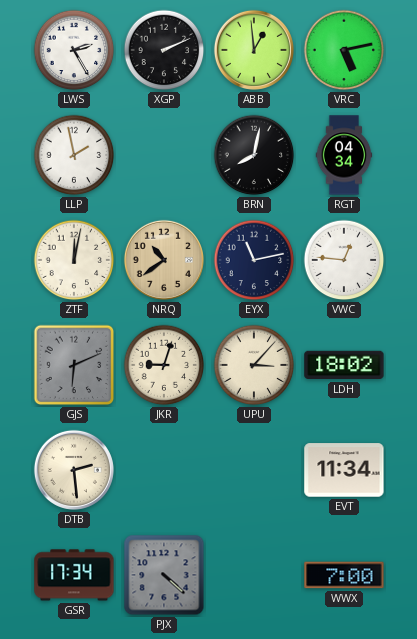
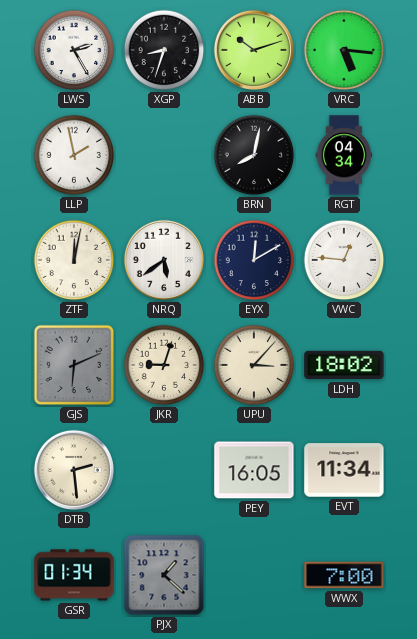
XGP: 2:11 -> 8:33 (164, 50)
ABB: 12:59 -> 10:12 (254, 50)
VRC: 5:13 -> 5:16 (344, 50)
NRQ: 10:39 -> 5:39 (164, 260)
NRQ dial: champagne -> white (164, 260)
EYX: 11:13 -> 12:10 (254, 260)
PEY: none -> 16:05 (254, 470)
GSR: 17:34 -> 01:34 (74, 575)
PJX: 4:22 -> 1:22 (164, 575)
